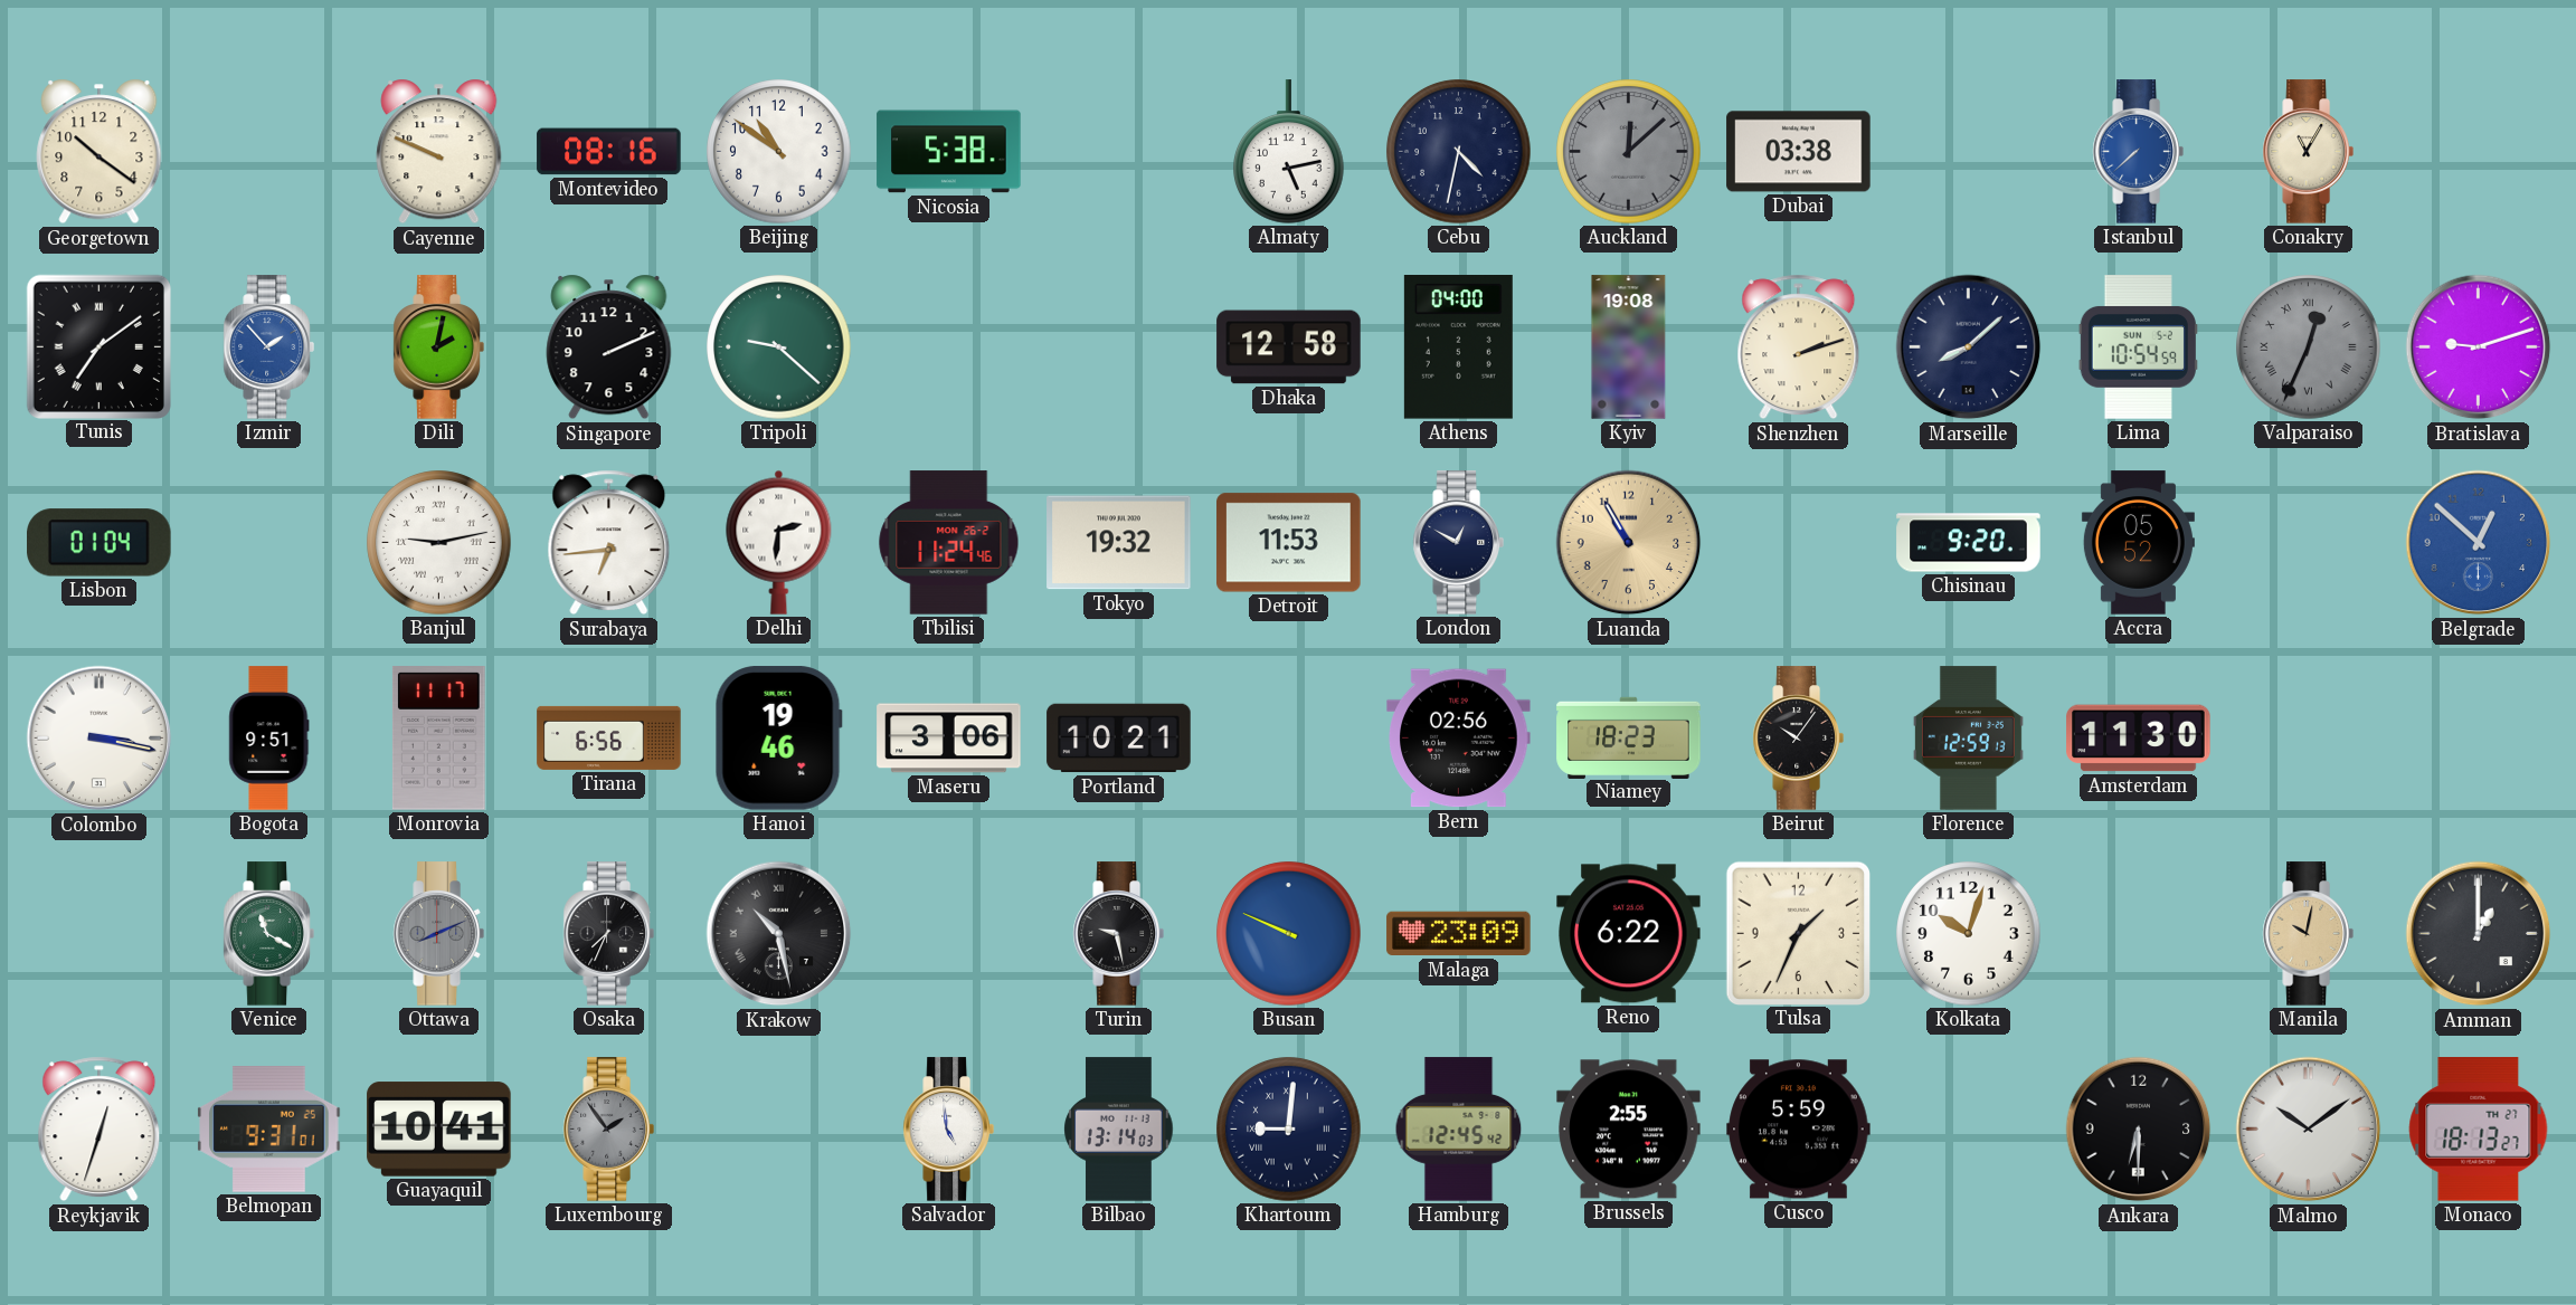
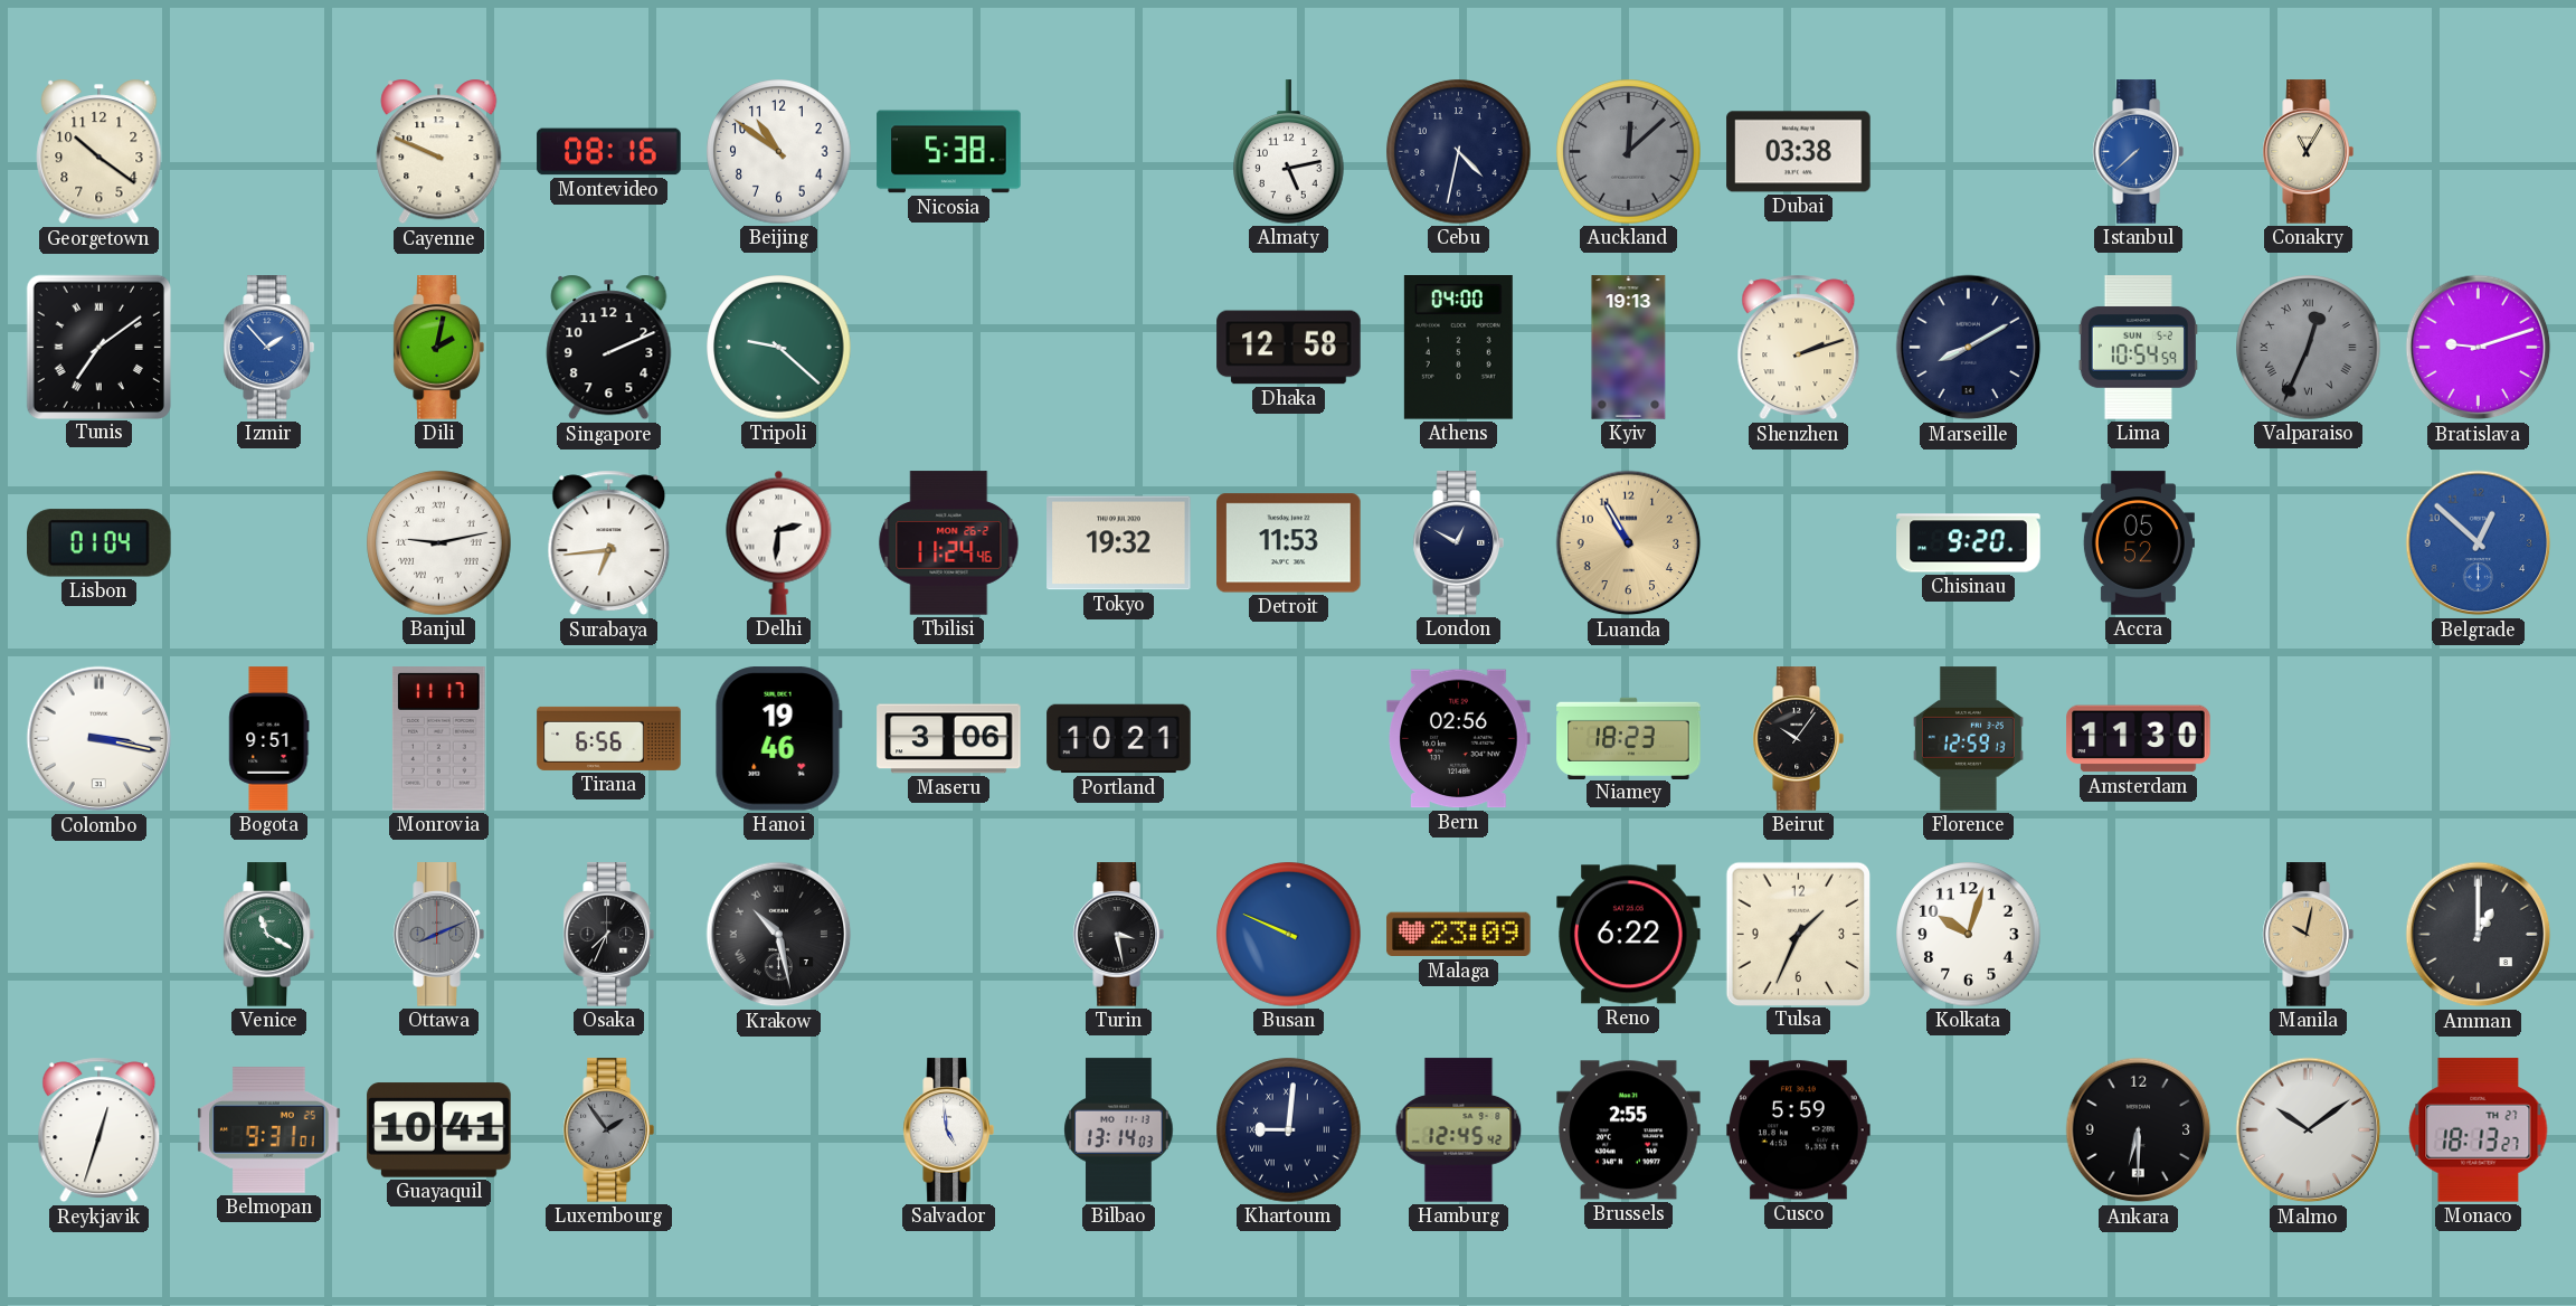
Kyiv: 19:08 -> 19:13 (1629, 348)
Marseille: 8:08 -> 8:10 (1969, 348)
Turin: 9:28 -> 3:28 (1118, 935)
